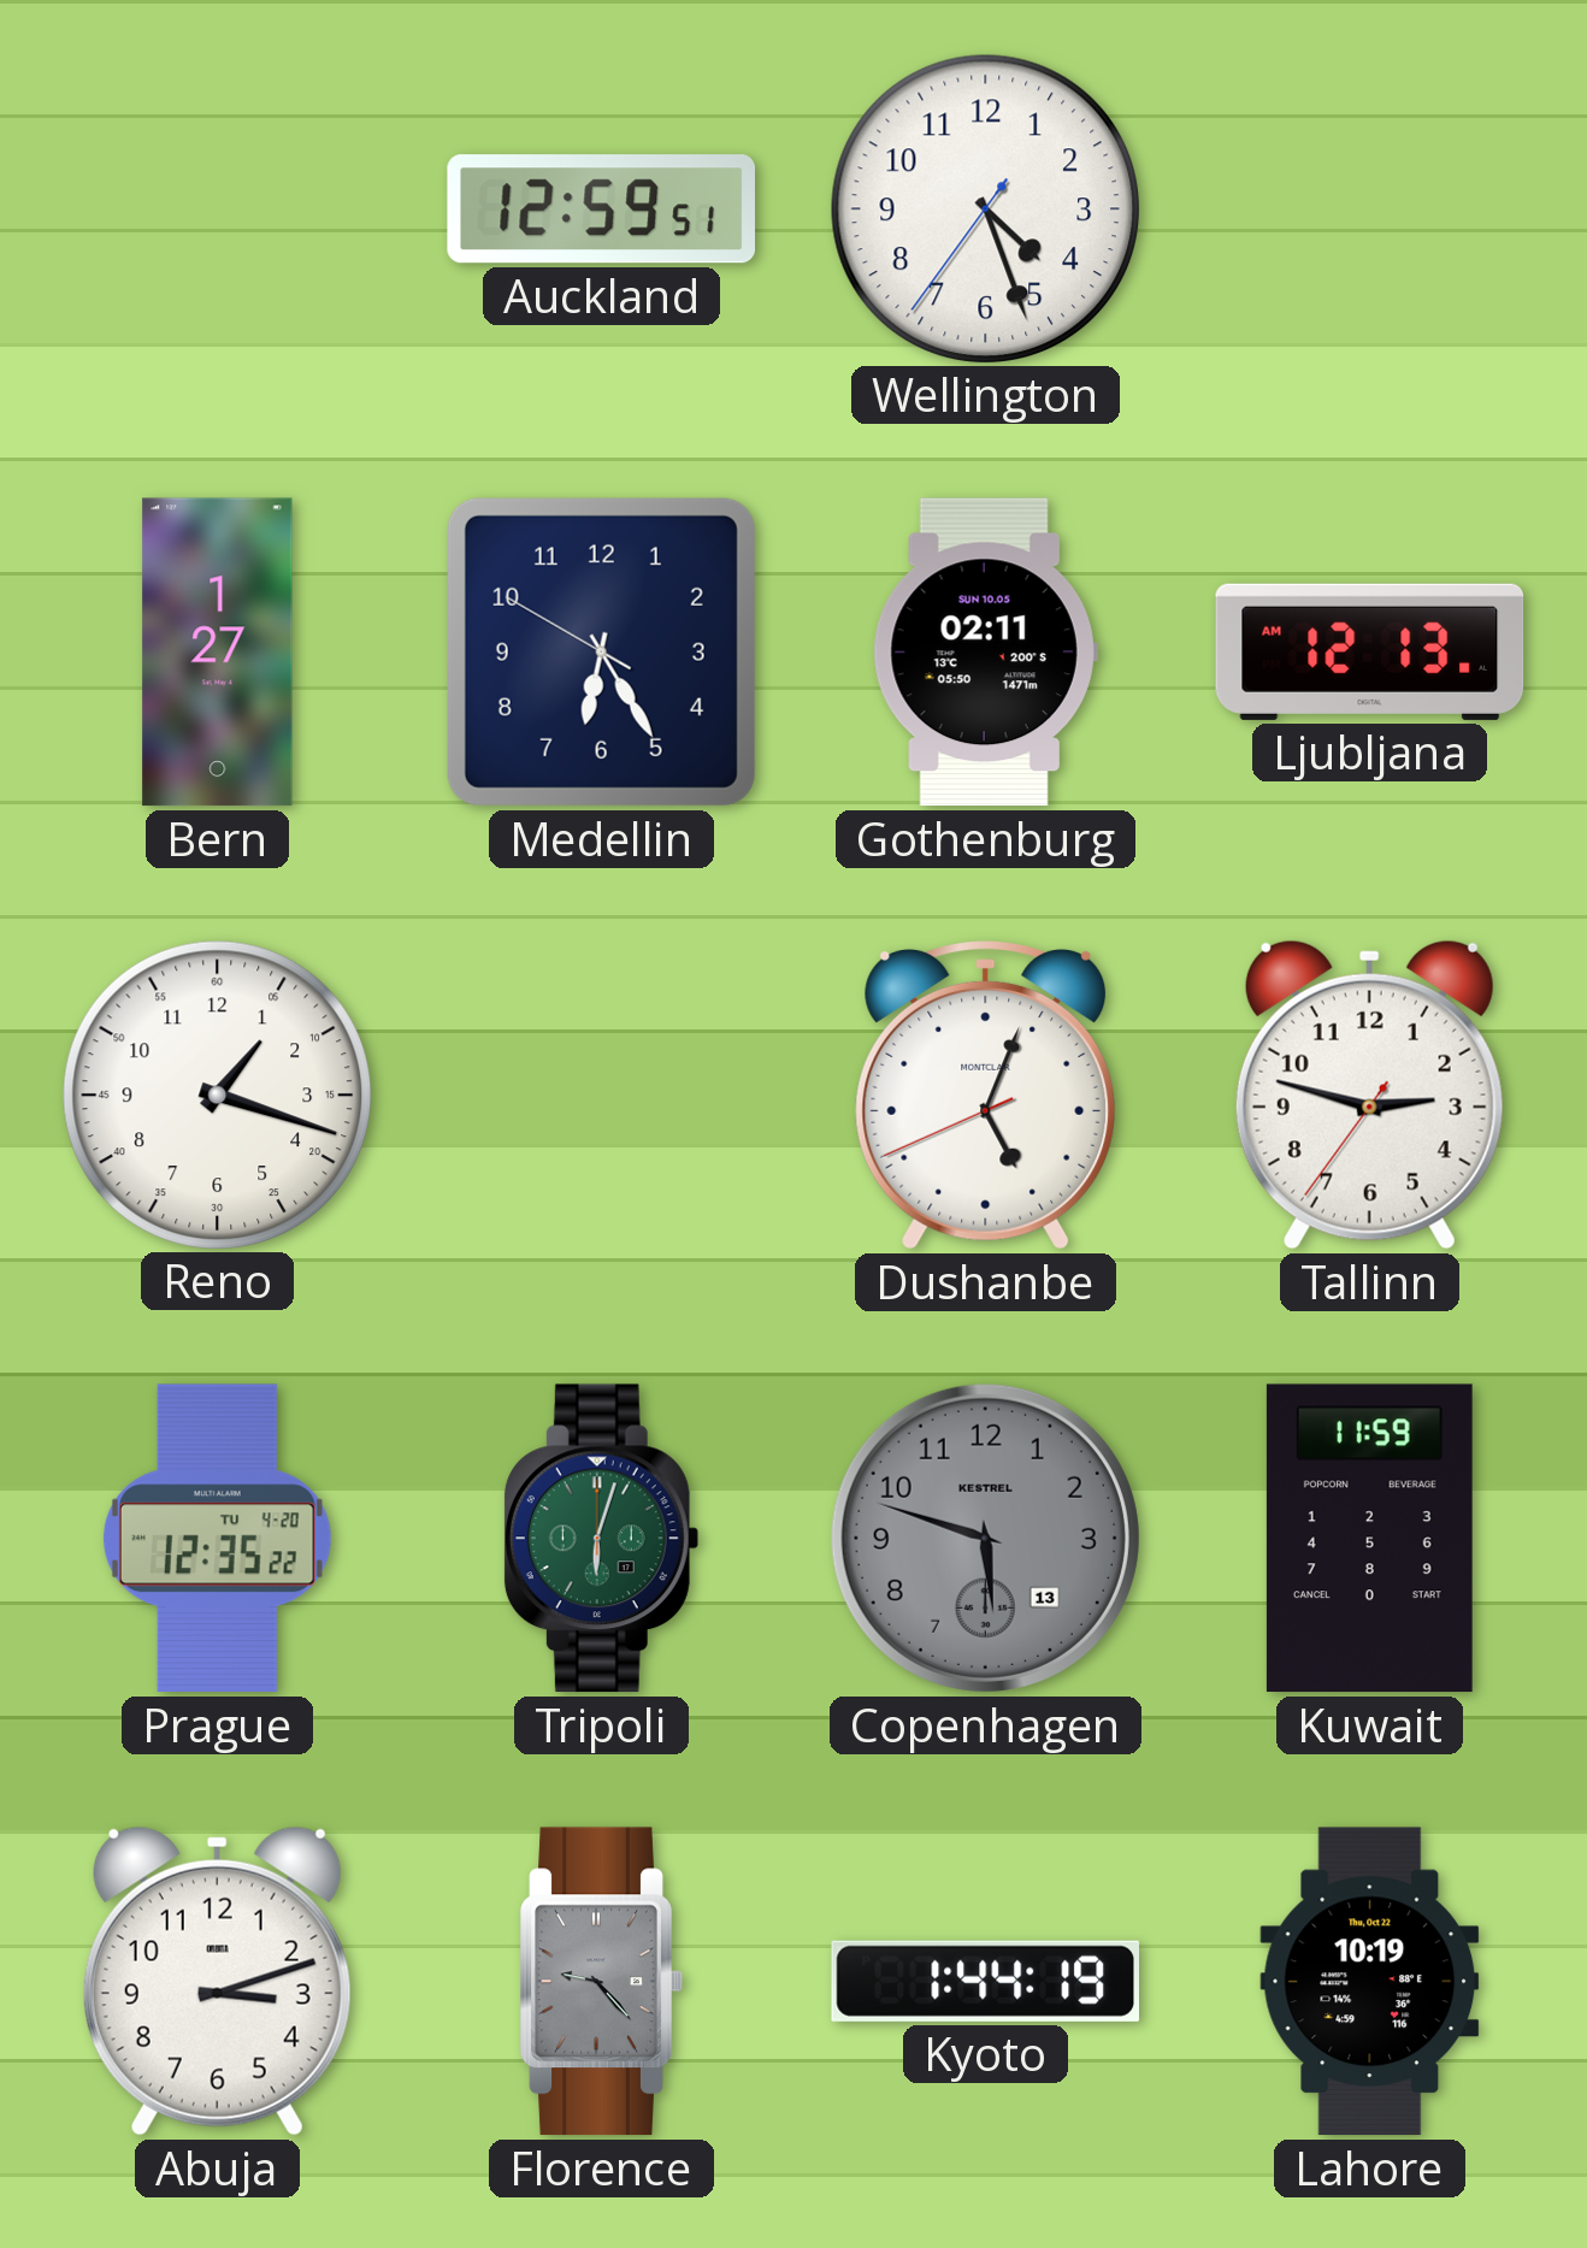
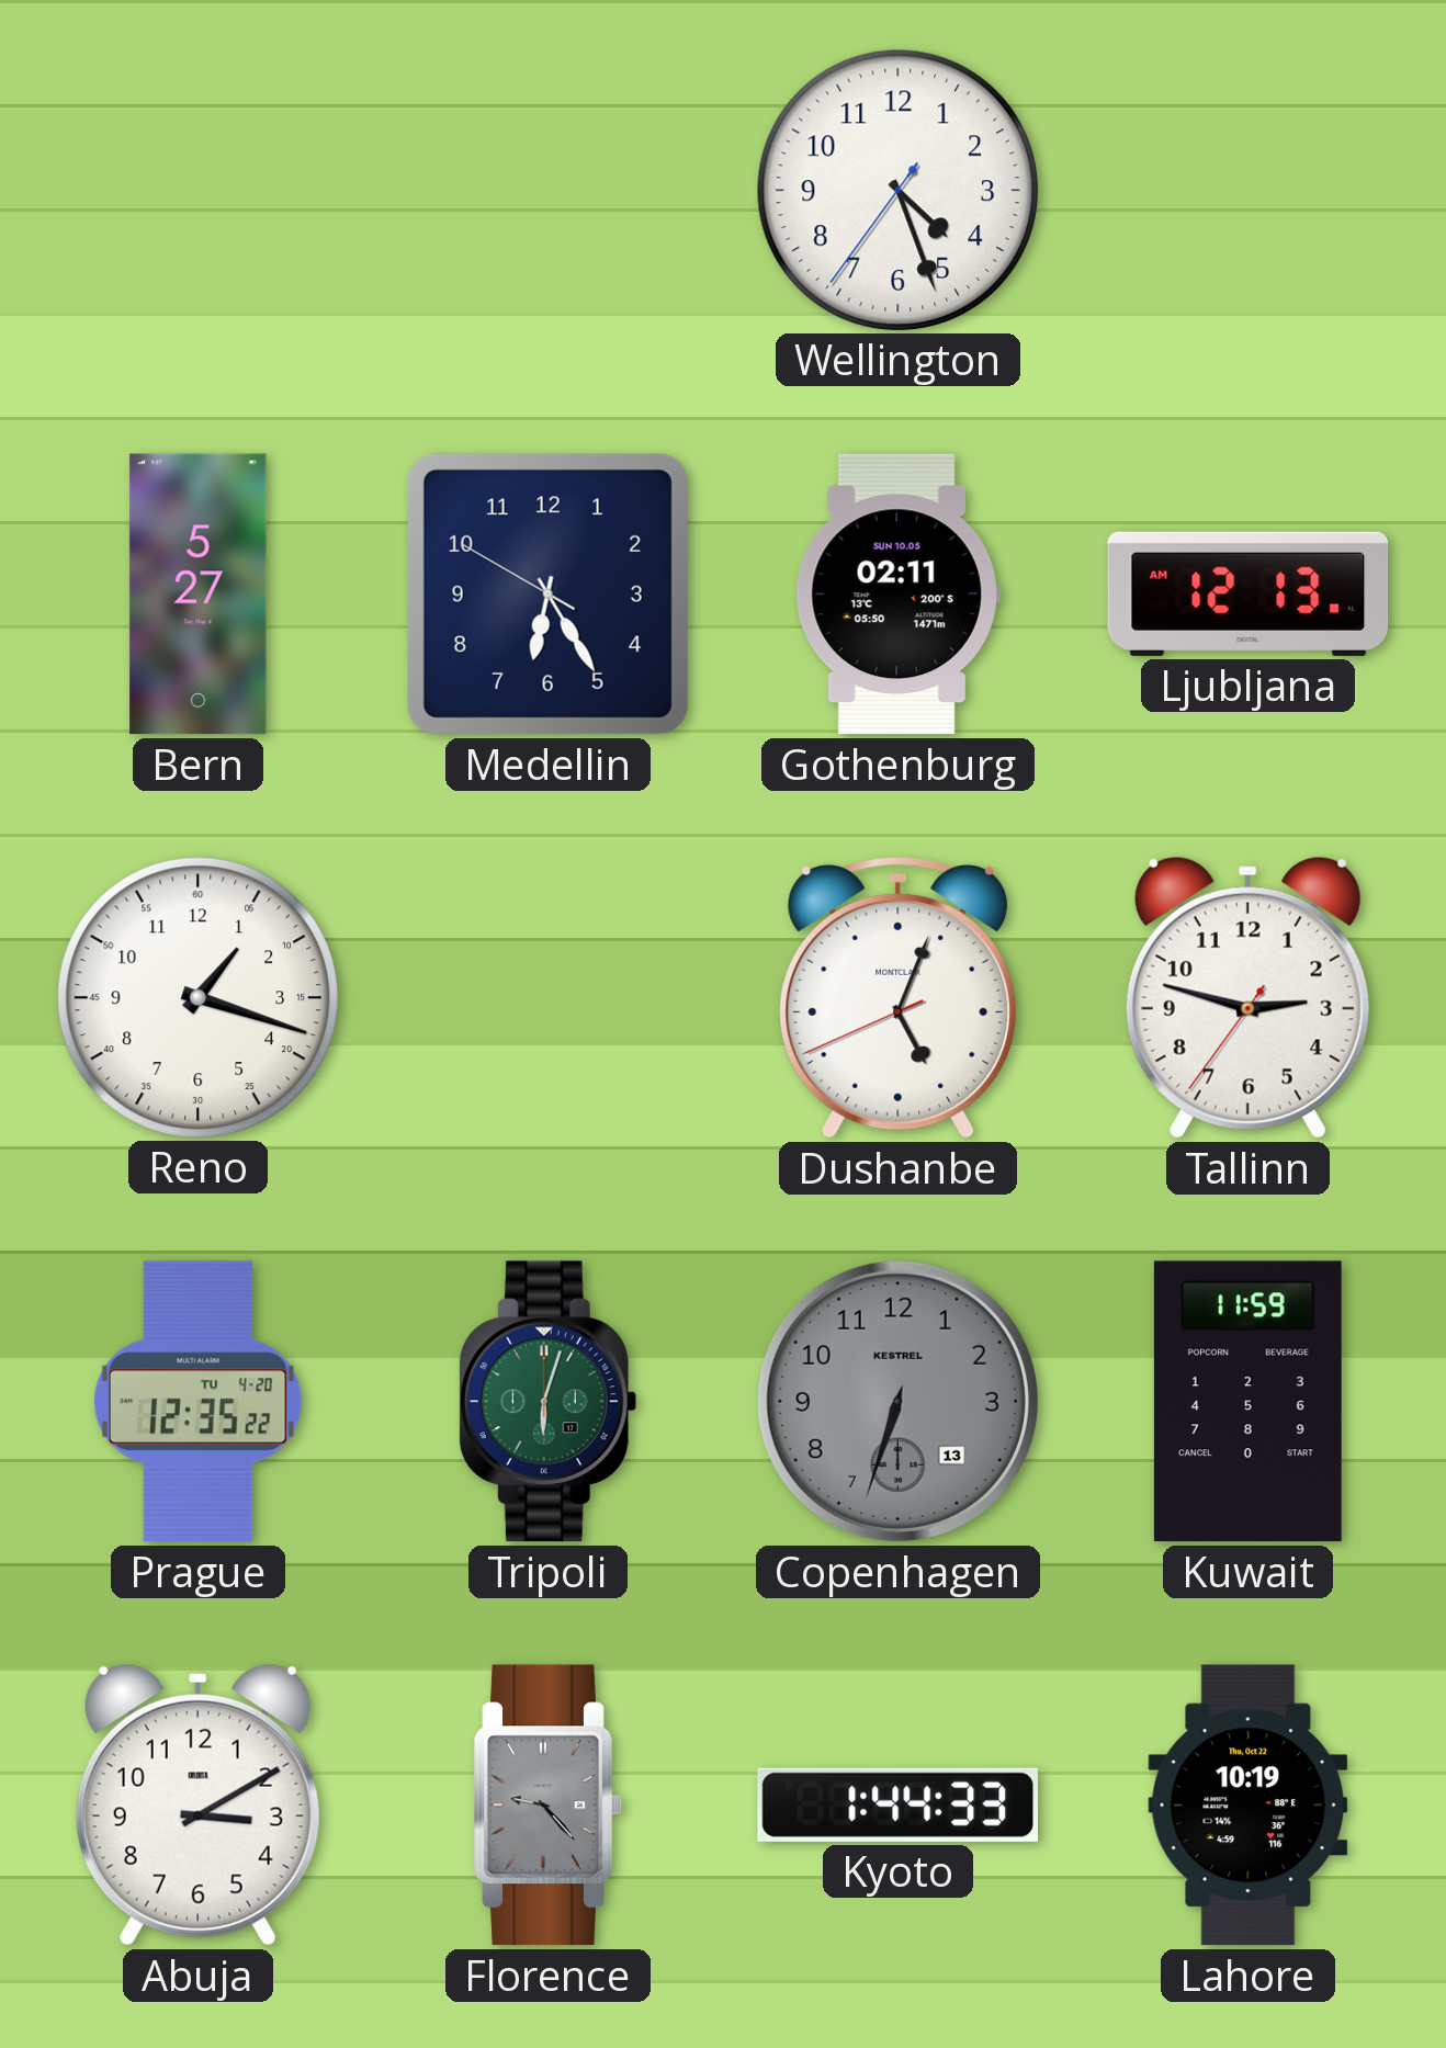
Auckland: 12:59 -> none (601, 210)
Bern: 1:27 -> 5:27 (199, 595)
Copenhagen: 5:48 -> 6:33 (897, 1401)
Abuja: 3:12 -> 3:10 (197, 1804)
Kyoto: 1:44:19 -> 1:44:33 (897, 1804)
